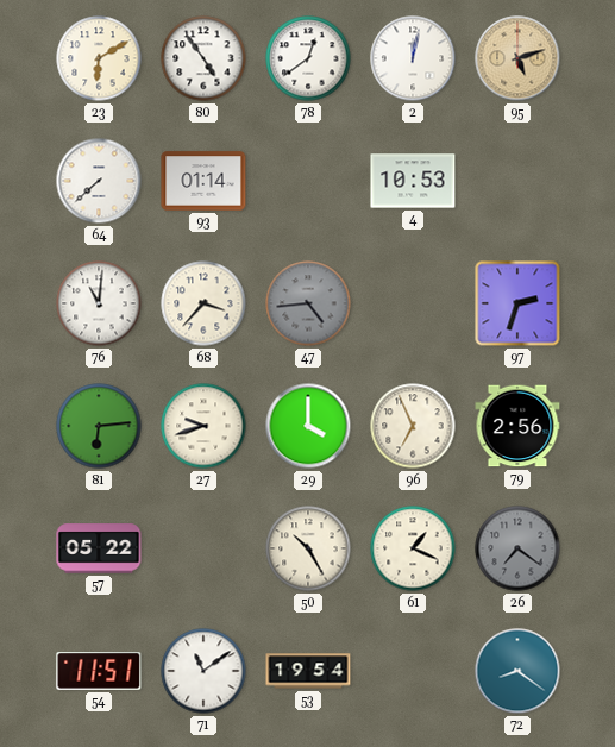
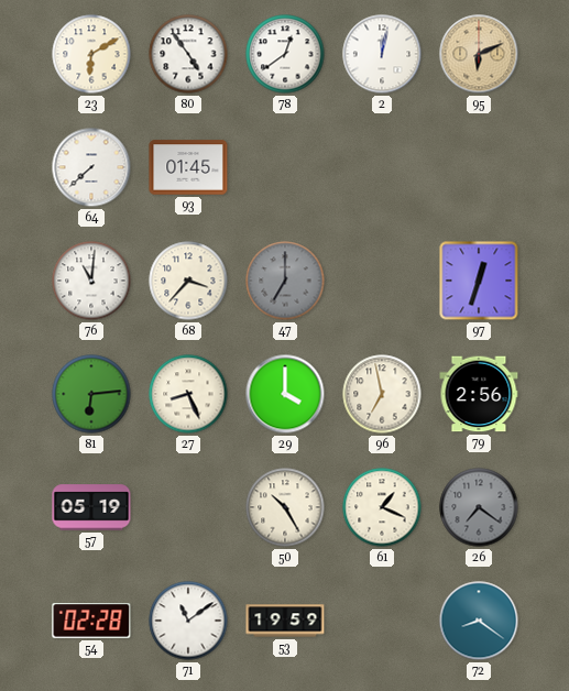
95: 5:12 -> 6:11 (479, 54)
93: 01:14 -> 01:45 (188, 167)
4: 10:53 -> none (413, 181)
47: 4:44 -> 7:00 (285, 281)
97: 2:33 -> 12:33 (479, 281)
27: 9:42 -> 8:26 (188, 394)
96: 6:56 -> 6:58 (382, 394)
57: 05:22 -> 05:19 (91, 507)
54: 11:51 -> 02:28 (91, 622)
53: 19:54 -> 19:59 (285, 621)
